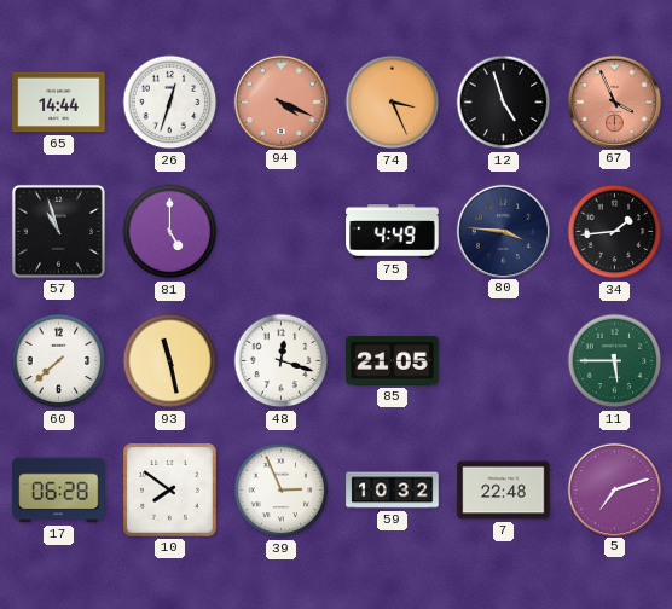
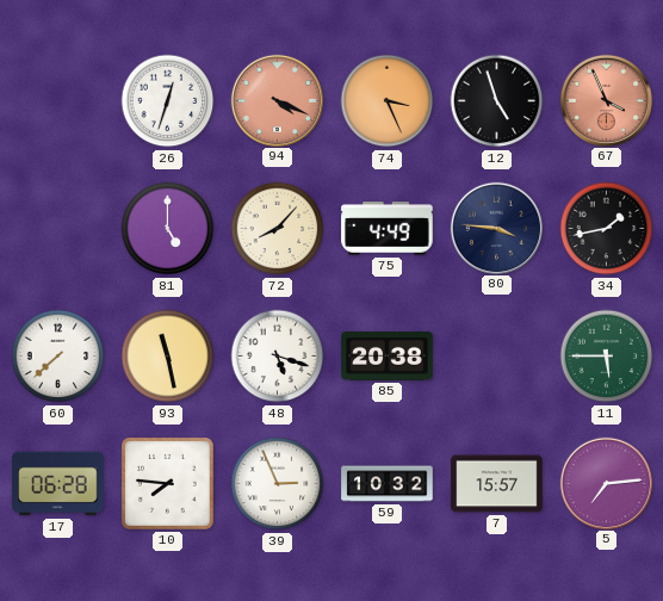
65: 14:44 -> none (59, 103)
57: 10:57 -> none (58, 231)
72: none -> 8:07 (278, 229)
34: 1:44 -> 1:43 (607, 229)
48: 12:18 -> 5:18 (278, 357)
85: 21:05 -> 20:38 (388, 355)
10: 7:51 -> 7:46 (168, 484)
7: 22:48 -> 15:57 (497, 484)
5: 7:12 -> 7:14 (606, 483)
